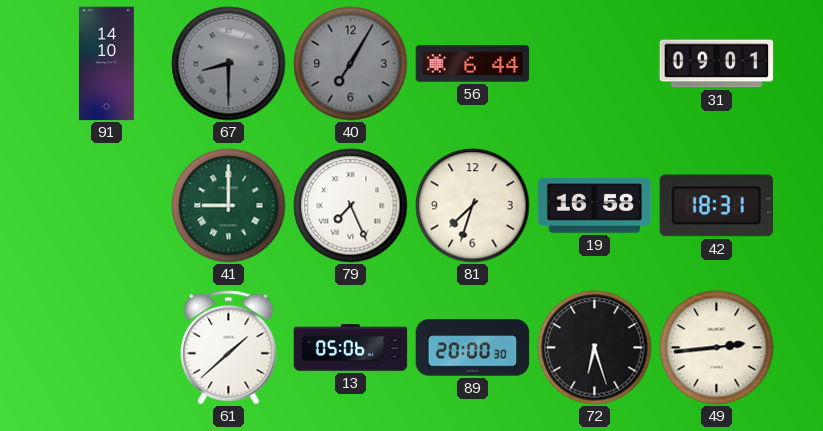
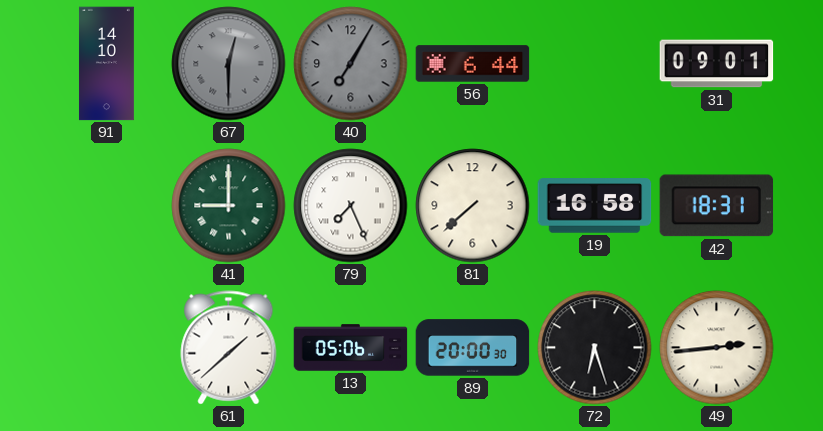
67: 8:30 -> 12:30 (229, 64)
81: 7:33 -> 7:38 (473, 206)
